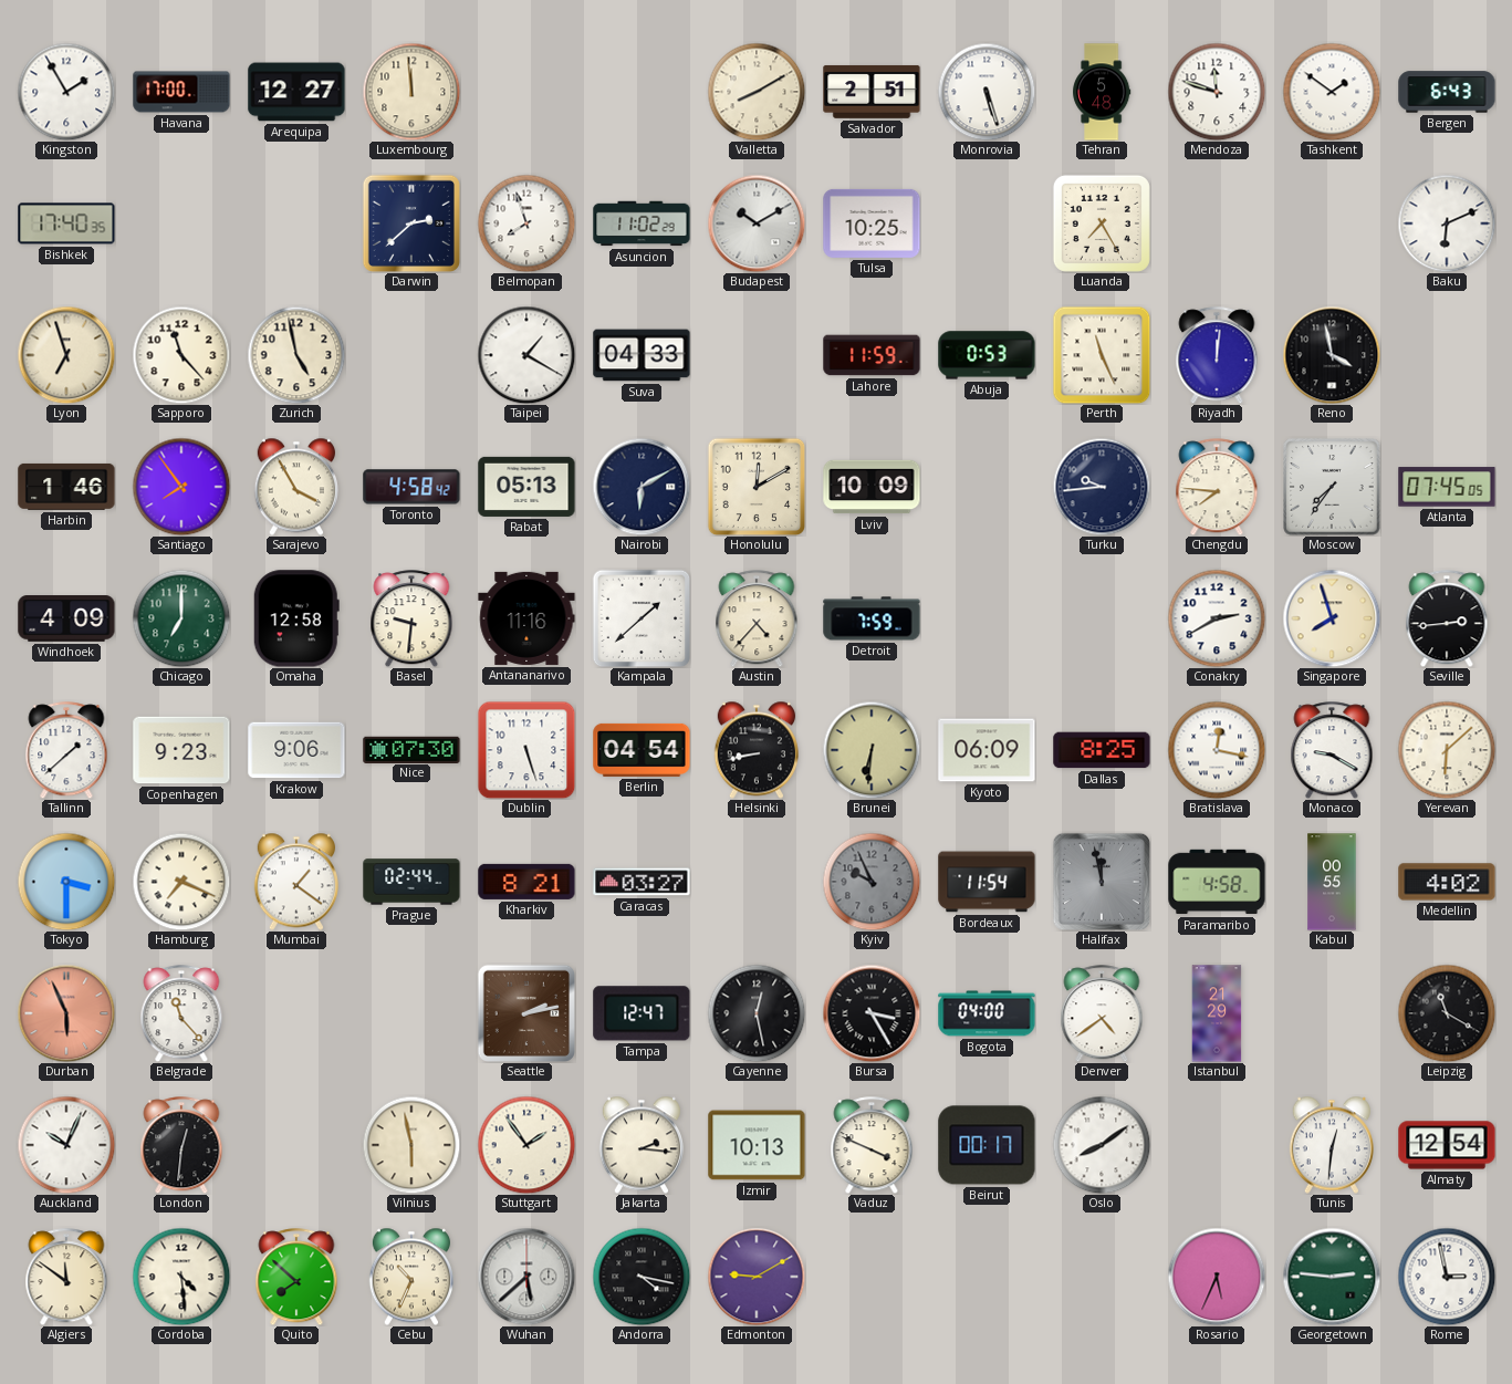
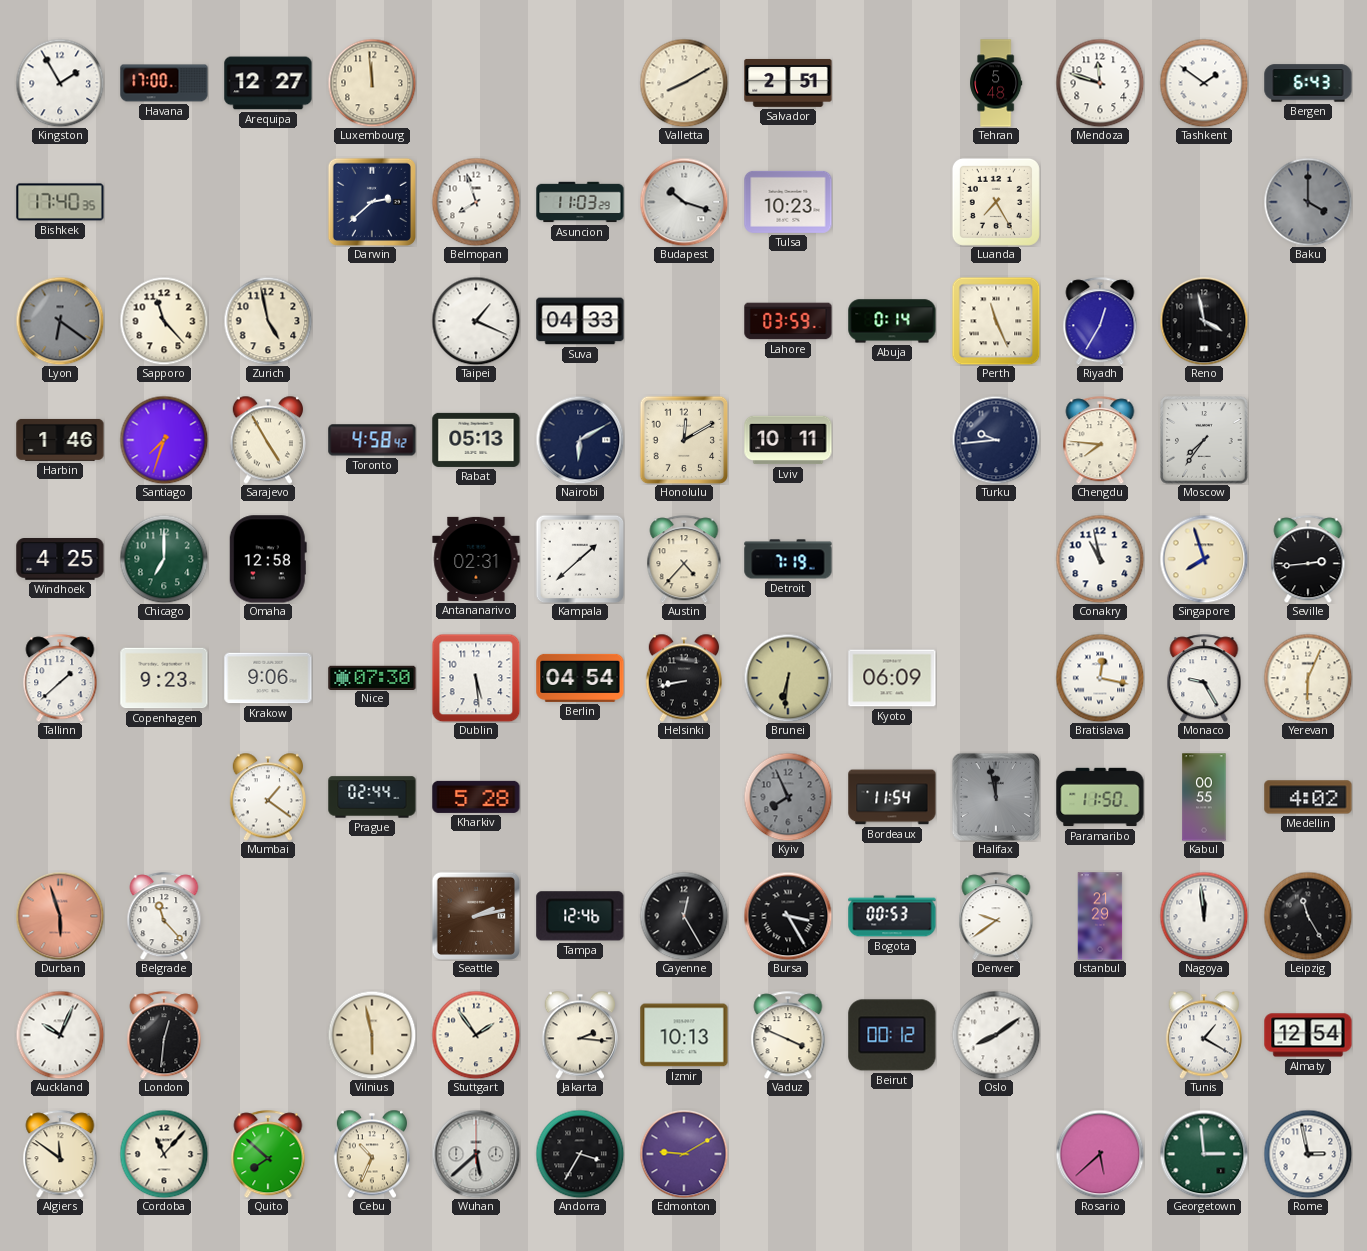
Monrovia: 5:27 -> none (987, 92)
Asuncion: 11:02 -> 11:03 (580, 202)
Budapest: 10:10 -> 10:18 (684, 202)
Tulsa: 10:25 -> 10:23 (788, 202)
Baku: 6:11 -> 4:00 (1308, 202)
Baku dial: white -> grey (1308, 202)
Lyon: 6:57 -> 6:21 (60, 321)
Lyon dial: cream -> grey (60, 321)
Taipei: 1:20 -> 1:19 (476, 321)
Lahore: 11:59 -> 03:59 (788, 321)
Abuja: 0:53 -> 0:14 (892, 321)
Riyadh: 12:01 -> 12:35 (1100, 321)
Santiago: 7:54 -> 7:33 (164, 440)
Sarajevo: 3:55 -> 4:55 (267, 440)
Lviv: 10:09 -> 10:11 (788, 440)
Atlanta: 07:45 -> none (1447, 487)
Windhoek: 4:09 -> 4:25 (60, 560)
Basel: 9:31 -> none (411, 618)
Antananarivo: 11:16 -> 02:31 (476, 559)
Detroit: 7:59 -> 7:19 (788, 559)
Conakry: 2:40 -> 10:58 (1100, 559)
Dublin: 5:27 -> 5:29 (476, 678)
Dallas: 8:25 -> none (1102, 750)
Monaco: 9:20 -> 9:25 (1204, 678)
Yerevan: 6:08 -> 6:04 (1308, 678)
Tokyo: 3:30 -> none (66, 882)
Hamburg: 7:19 -> none (181, 882)
Kharkiv: 8:21 -> 5:28 (476, 797)
Caracas: 03:27 -> none (642, 882)
Kyiv: 9:56 -> 7:56 (788, 797)
Paramaribo: 4:58 -> 11:50 (1100, 797)
Durban: 5:56 -> 5:57 (60, 916)
Tampa: 12:47 -> 12:46 (580, 916)
Cayenne: 12:28 -> 12:25 (684, 916)
Bogota: 04:00 -> 00:53 (892, 916)
Denver: 4:39 -> 9:39 (996, 916)
Nagoya: none -> 11:59 (1204, 916)
Leipzig: 11:20 -> 11:25 (1308, 916)
Beirut: 00:17 -> 00:12 (892, 1035)
Tunis: 12:31 -> 1:20 (1203, 1035)
Cordoba: 4:29 -> 11:07 (164, 1154)
Andorra: 4:17 -> 3:35 (580, 1154)
Rosario: 5:34 -> 5:38 (1100, 1154)
Georgetown: 2:46 -> 2:59 (1204, 1154)
